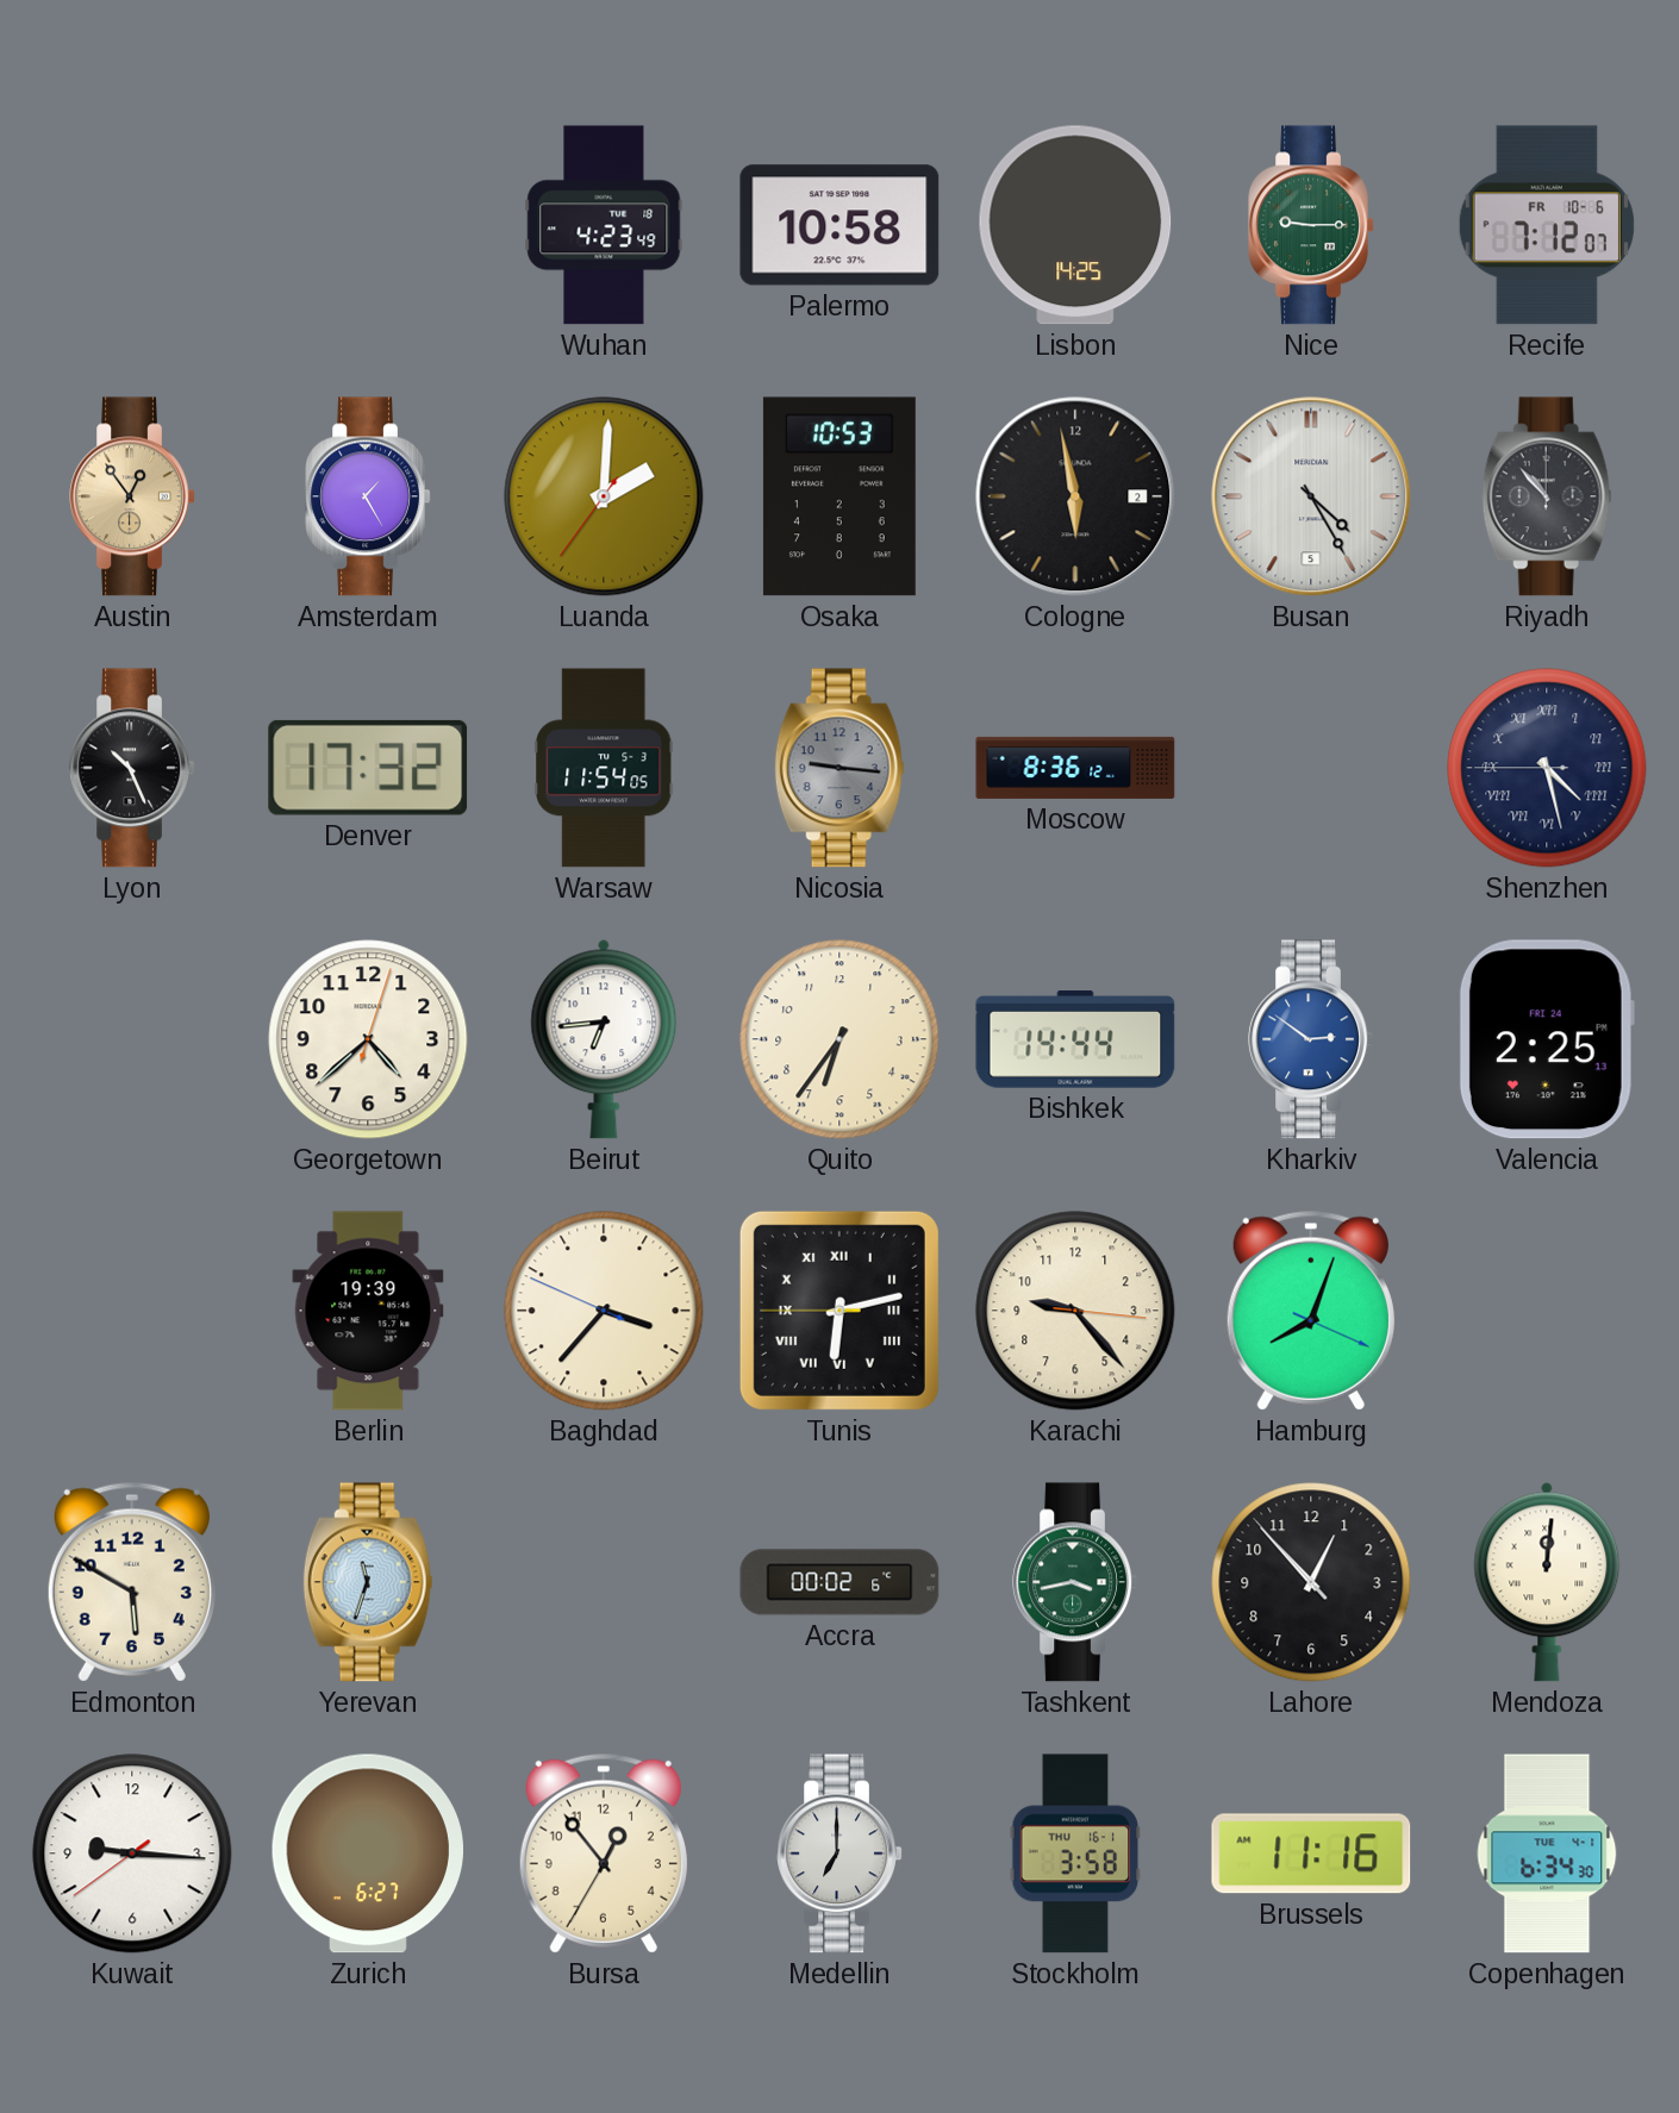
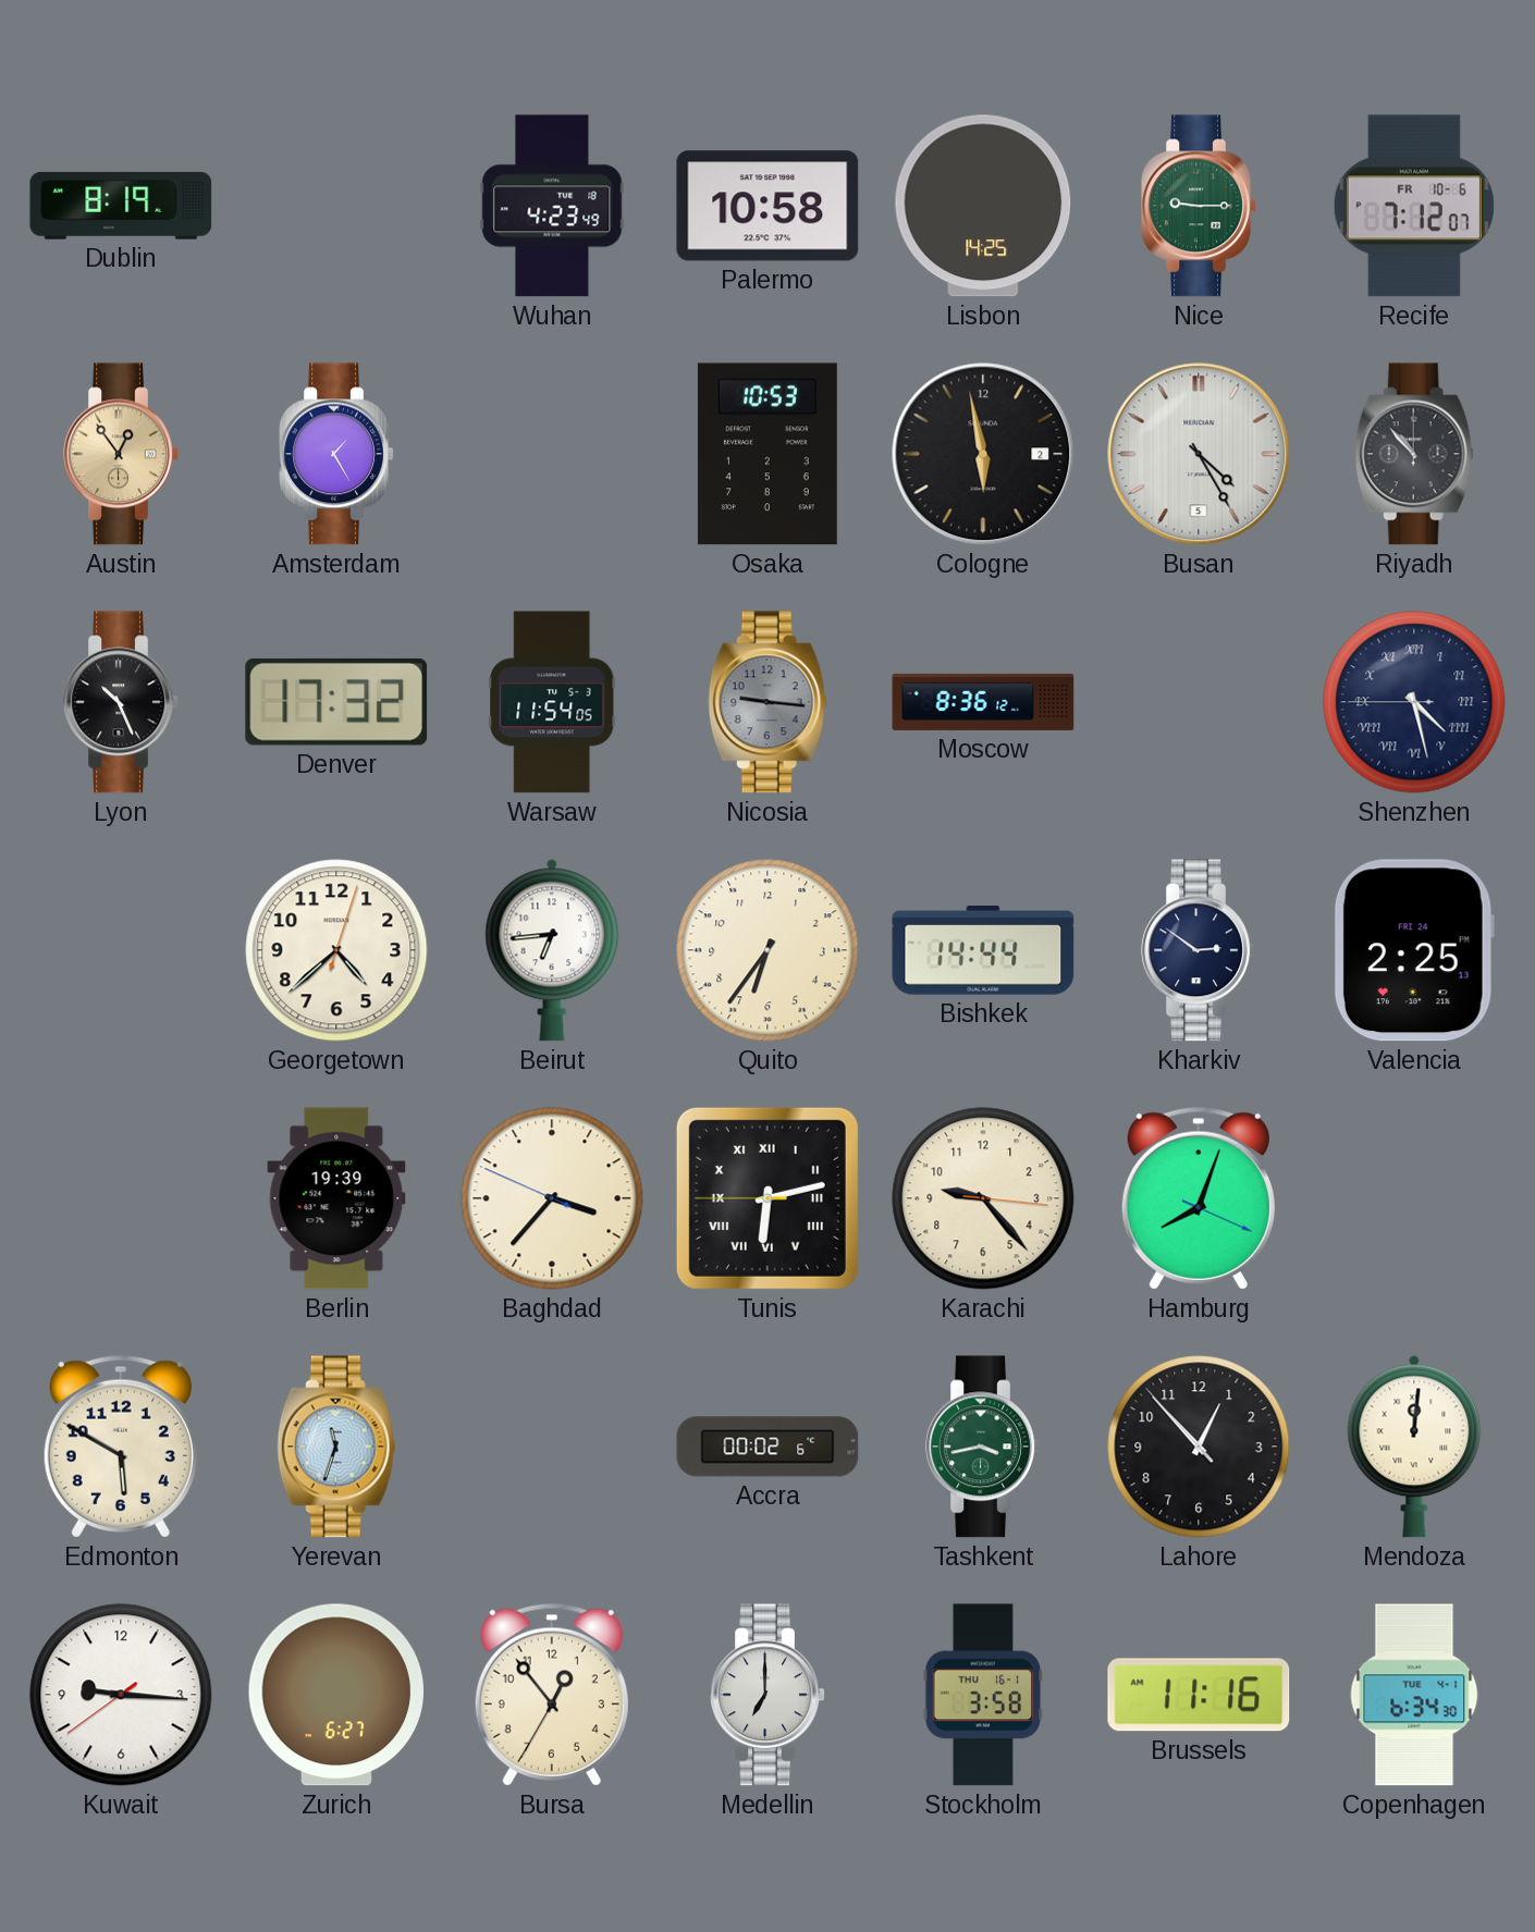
Dublin: none -> 8:19 (121, 206)
Luanda: 2:00 -> none (604, 496)
Kharkiv dial: blue -> navy (1199, 950)
